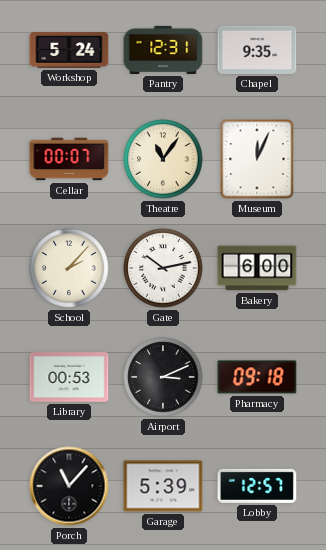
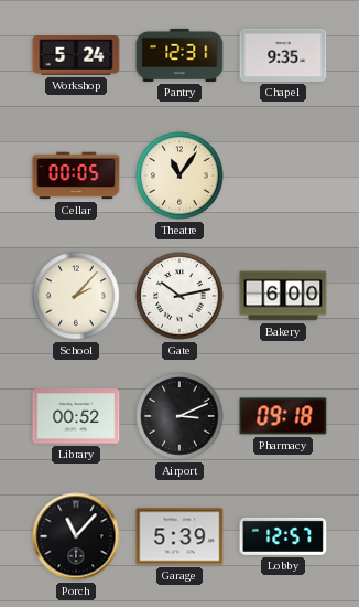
Cellar: 00:07 -> 00:05 (76, 175)
Museum: 12:04 -> none (257, 159)
Library: 00:53 -> 00:52 (76, 416)
